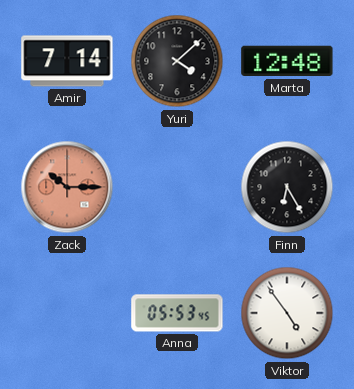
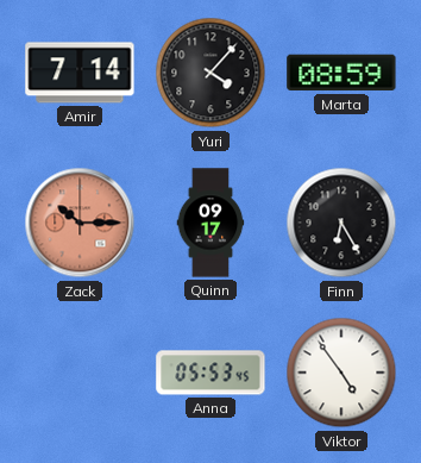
Yuri: 4:08 -> 4:07 (211, 73)
Marta: 12:48 -> 08:59 (341, 73)
Quinn: none -> 09:17 (211, 223)
